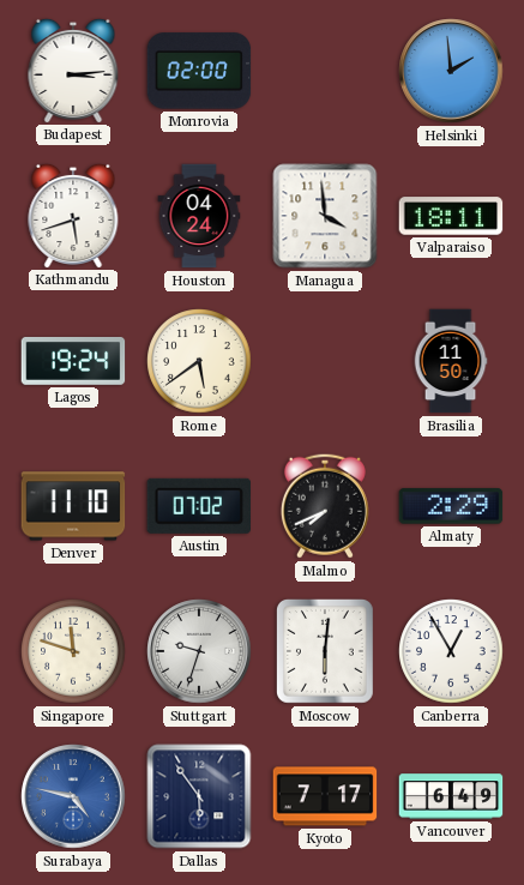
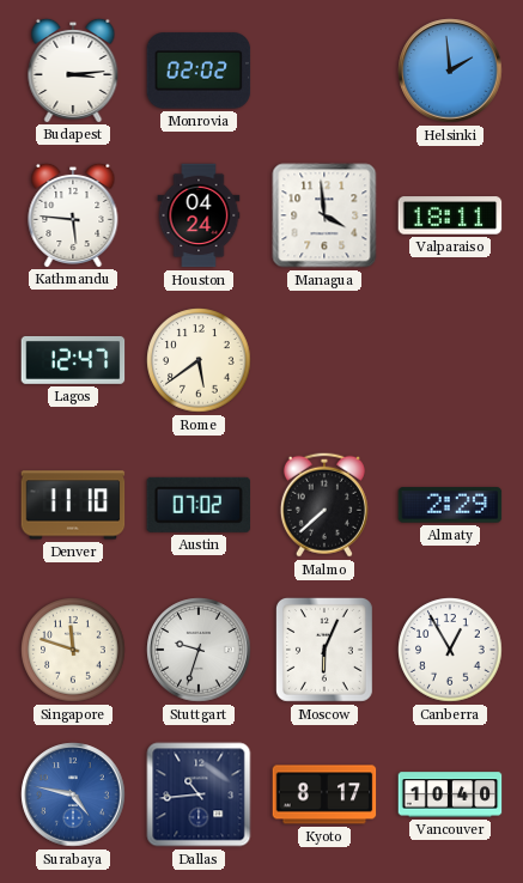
Monrovia: 02:00 -> 02:02 (199, 71)
Kathmandu: 5:42 -> 5:46 (73, 214)
Lagos: 19:24 -> 12:47 (73, 360)
Brasilia: 11:50 -> none (451, 361)
Malmo: 7:41 -> 7:38 (324, 505)
Moscow: 6:01 -> 6:04 (324, 650)
Dallas: 5:54 -> 10:44 (199, 794)
Kyoto: 7:17 -> 8:17 (324, 794)
Vancouver: 6:49 -> 10:40 (450, 794)
